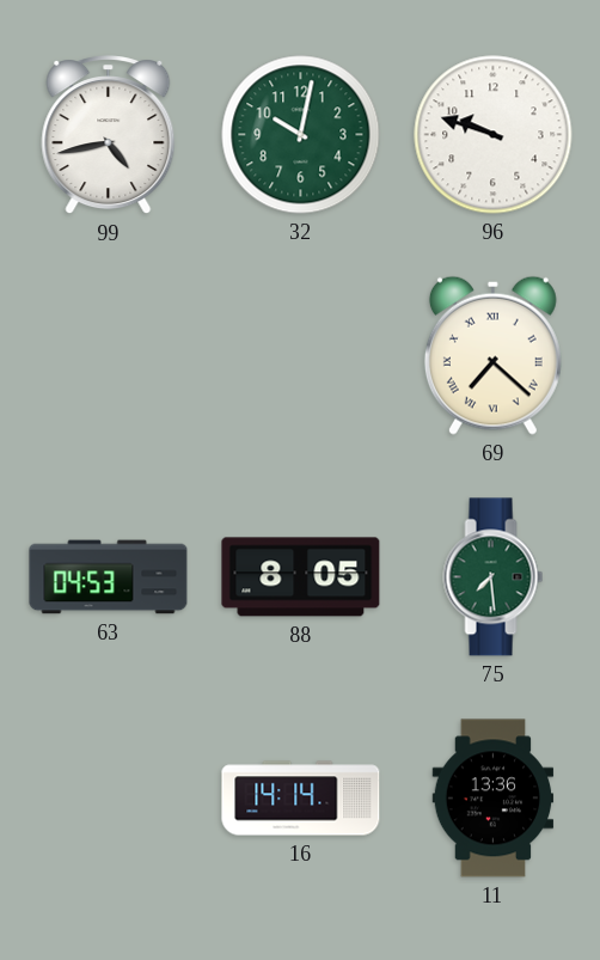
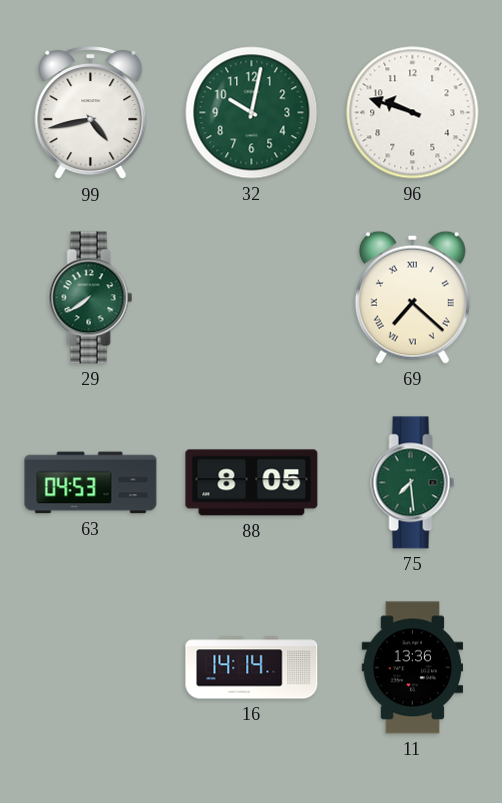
29: none -> 7:39 (91, 298)
